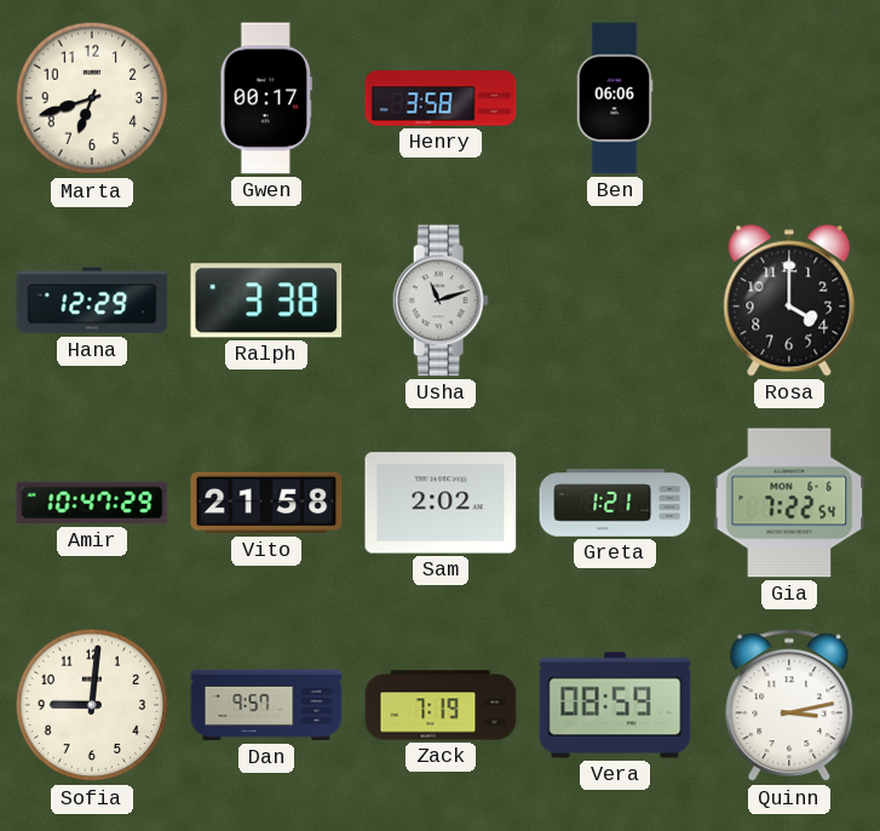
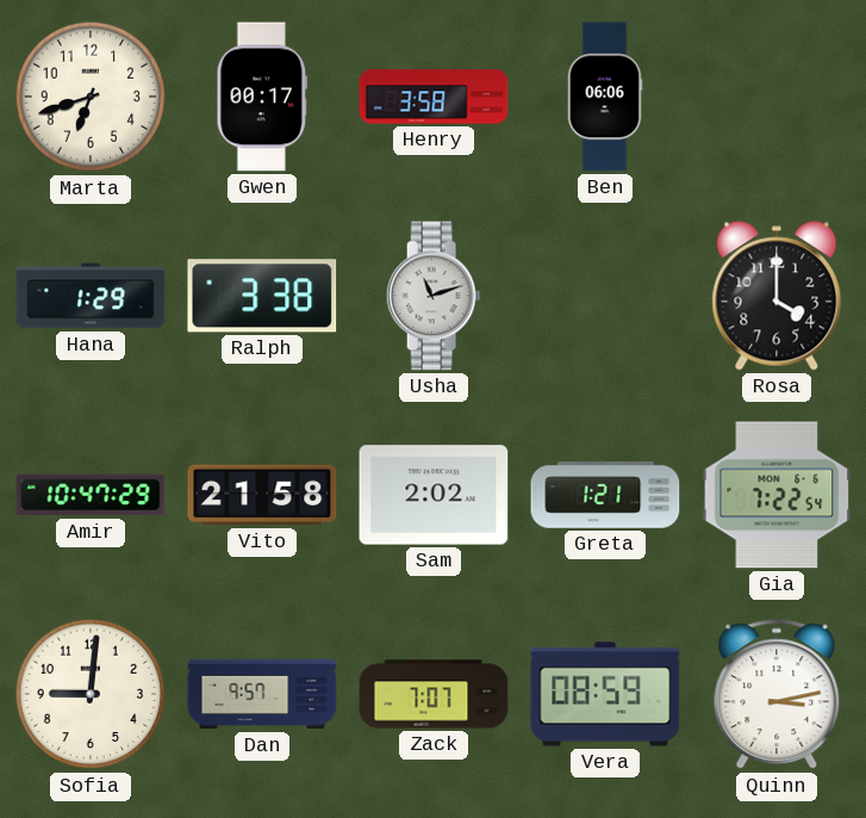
Hana: 12:29 -> 1:29 (91, 296)
Zack: 7:19 -> 7:07 (434, 694)
